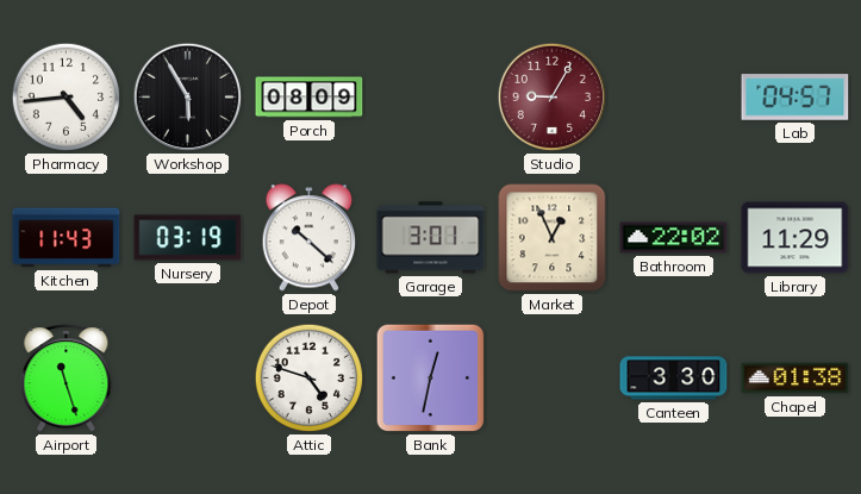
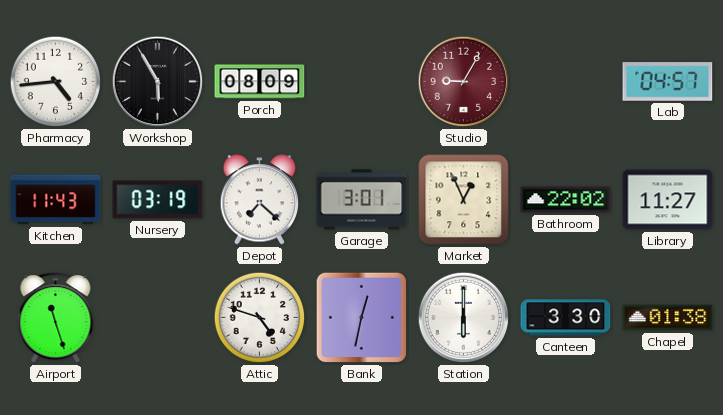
Depot: 10:22 -> 7:22 (260, 200)
Library: 11:29 -> 11:27 (668, 200)
Station: none -> 6:00 (464, 318)
